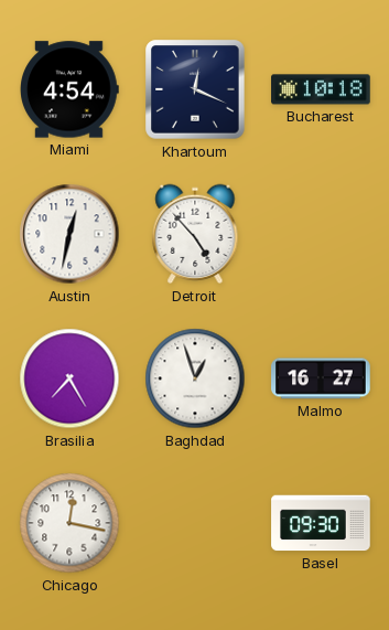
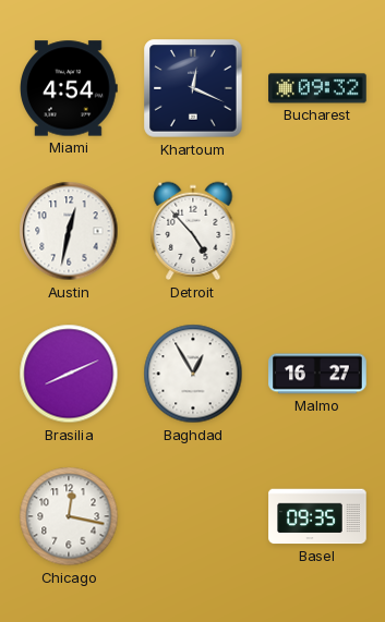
Bucharest: 10:18 -> 09:32 (317, 88)
Brasilia: 7:25 -> 8:11 (69, 374)
Baghdad: 12:57 -> 12:55 (193, 374)
Basel: 09:30 -> 09:35 (317, 516)
